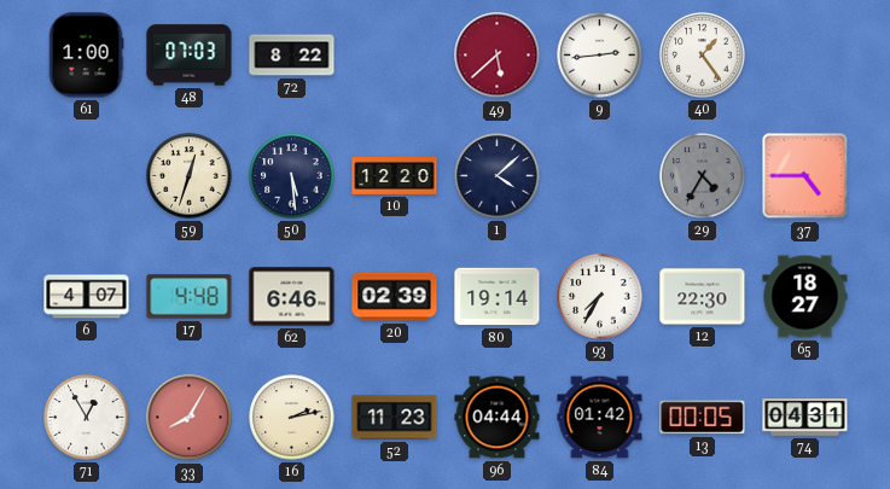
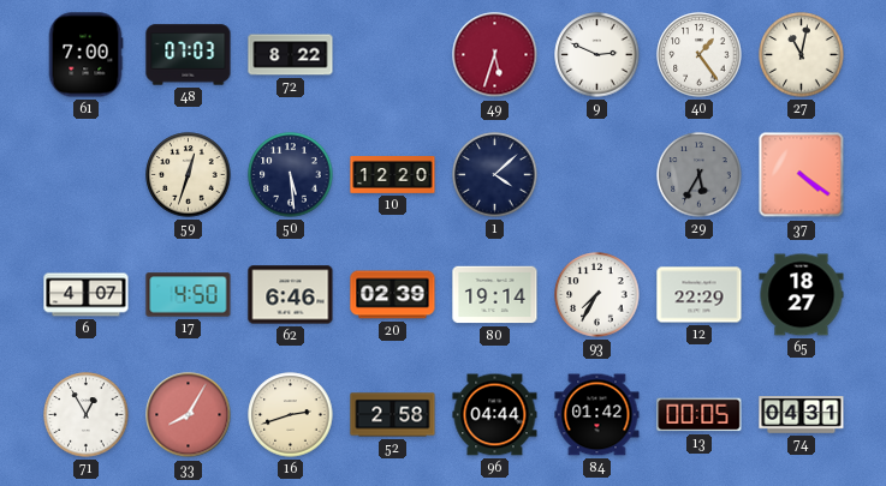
61: 1:00 -> 7:00 (85, 55)
49: 5:38 -> 5:33 (495, 55)
9: 2:44 -> 2:49 (597, 55)
27: none -> 11:02 (802, 55)
29: 4:35 -> 5:35 (700, 175)
37: 4:45 -> 4:21 (802, 175)
17: 4:48 -> 4:50 (189, 295)
12: 22:30 -> 22:29 (700, 295)
16: 2:13 -> 2:42 (291, 415)
52: 11:23 -> 2:58 (393, 415)
